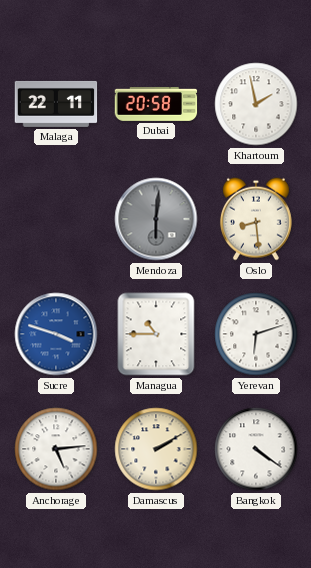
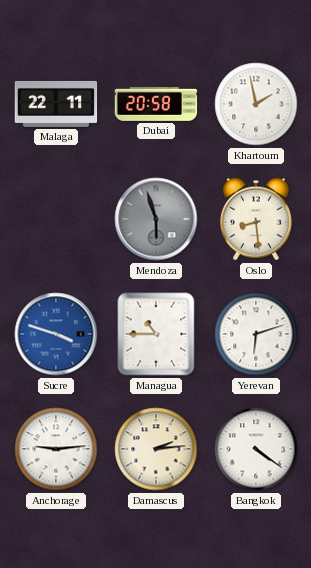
Mendoza: 6:01 -> 5:57 (156, 219)
Anchorage: 5:14 -> 9:14 (56, 449)
Damascus: 2:10 -> 2:14 (156, 449)
